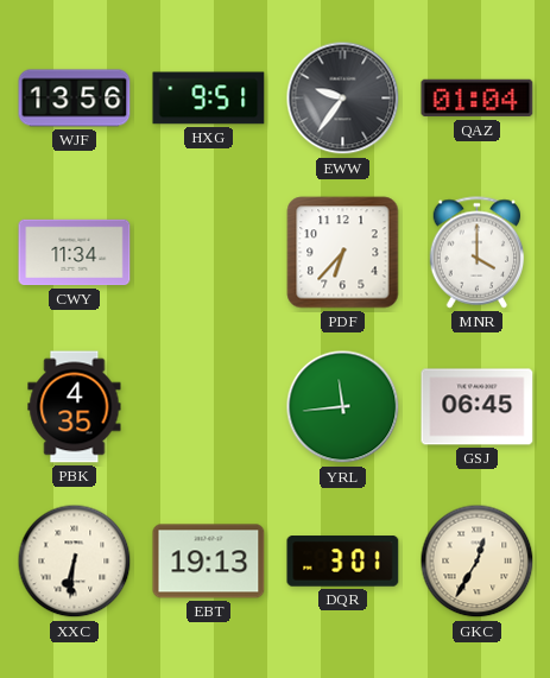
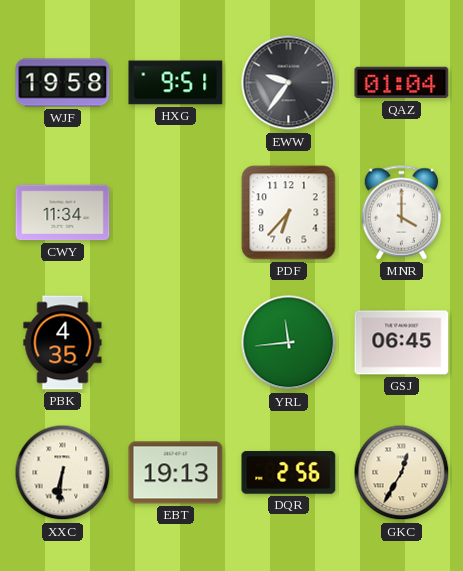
WJF: 13:56 -> 19:58 (63, 83)
DQR: 3:01 -> 2:56 (289, 473)
